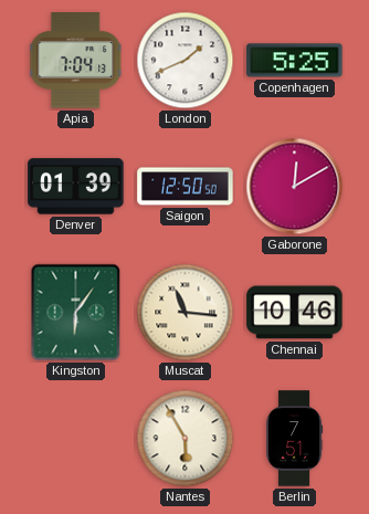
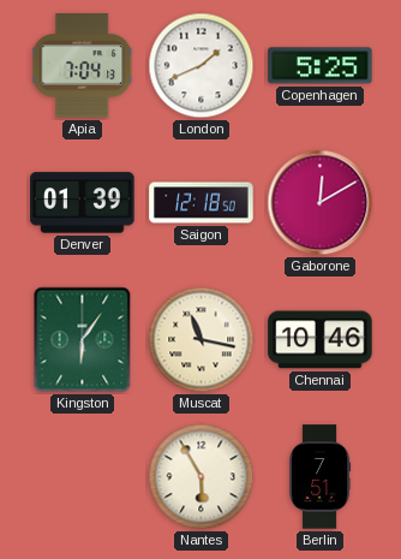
Saigon: 12:50 -> 12:18 (202, 203)
Muscat: 11:16 -> 11:17 (202, 340)
